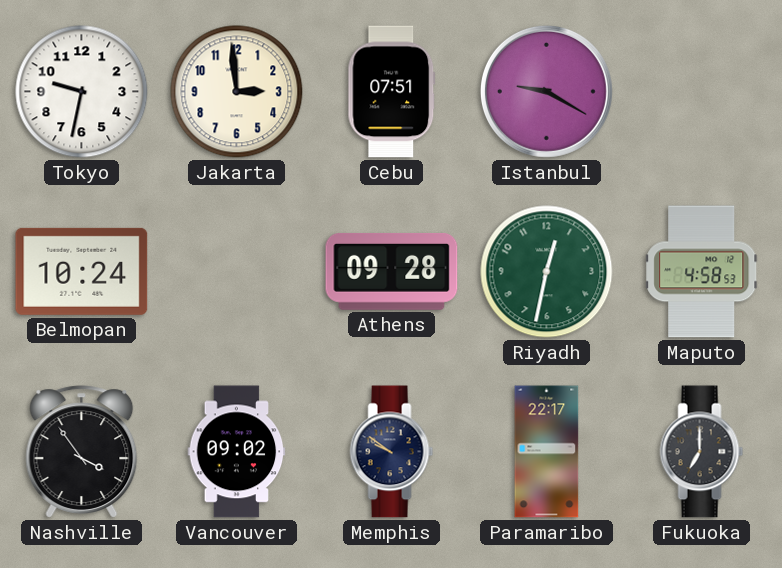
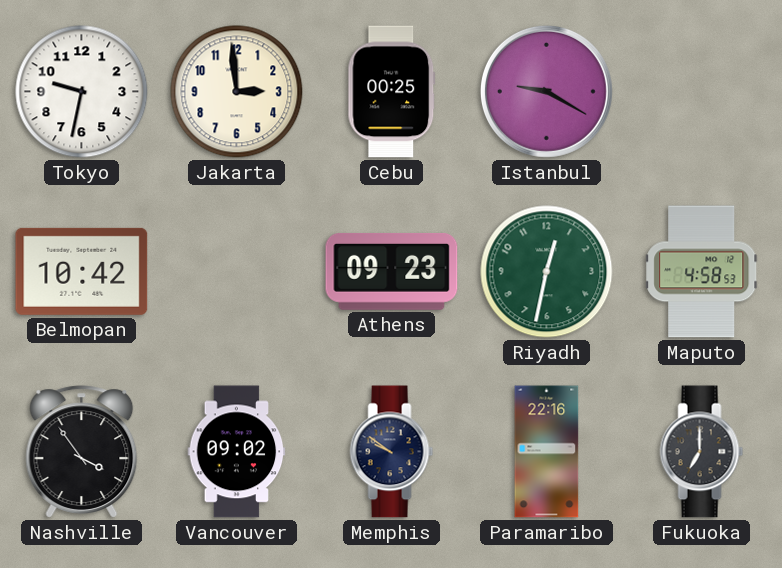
Cebu: 07:51 -> 00:25 (392, 92)
Belmopan: 10:24 -> 10:42 (82, 271)
Athens: 09:28 -> 09:23 (392, 271)
Paramaribo: 22:17 -> 22:16 (547, 452)
